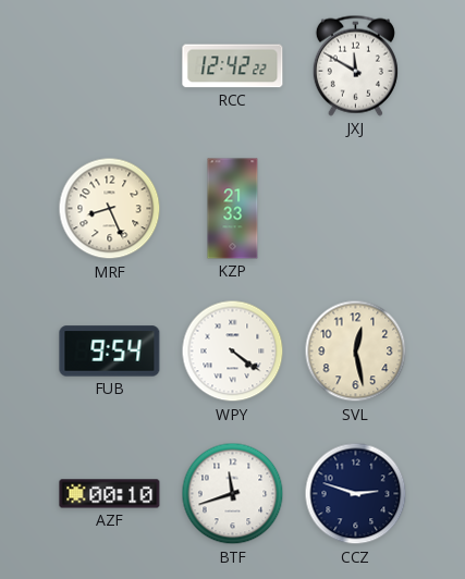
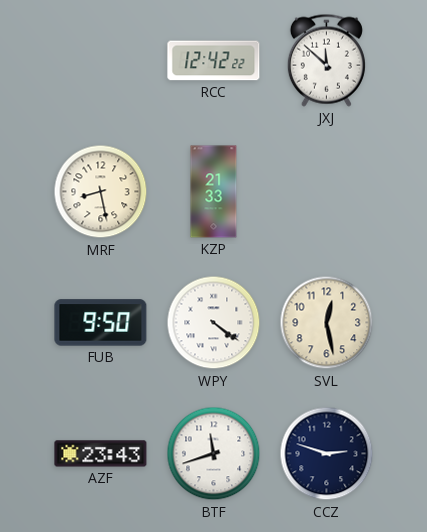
JXJ: 11:50 -> 11:52 (326, 60)
MRF: 8:26 -> 8:28 (101, 192)
FUB: 9:54 -> 9:50 (101, 323)
AZF: 00:10 -> 23:43 (101, 454)
